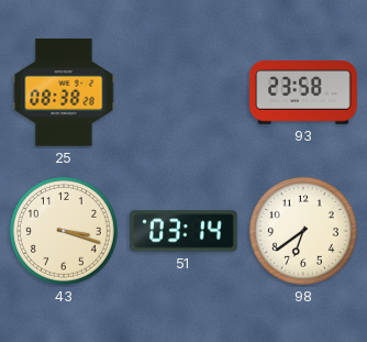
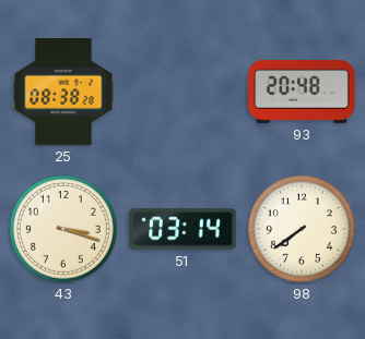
93: 23:58 -> 20:48 (302, 93)
98: 6:39 -> 7:39 (303, 230)
